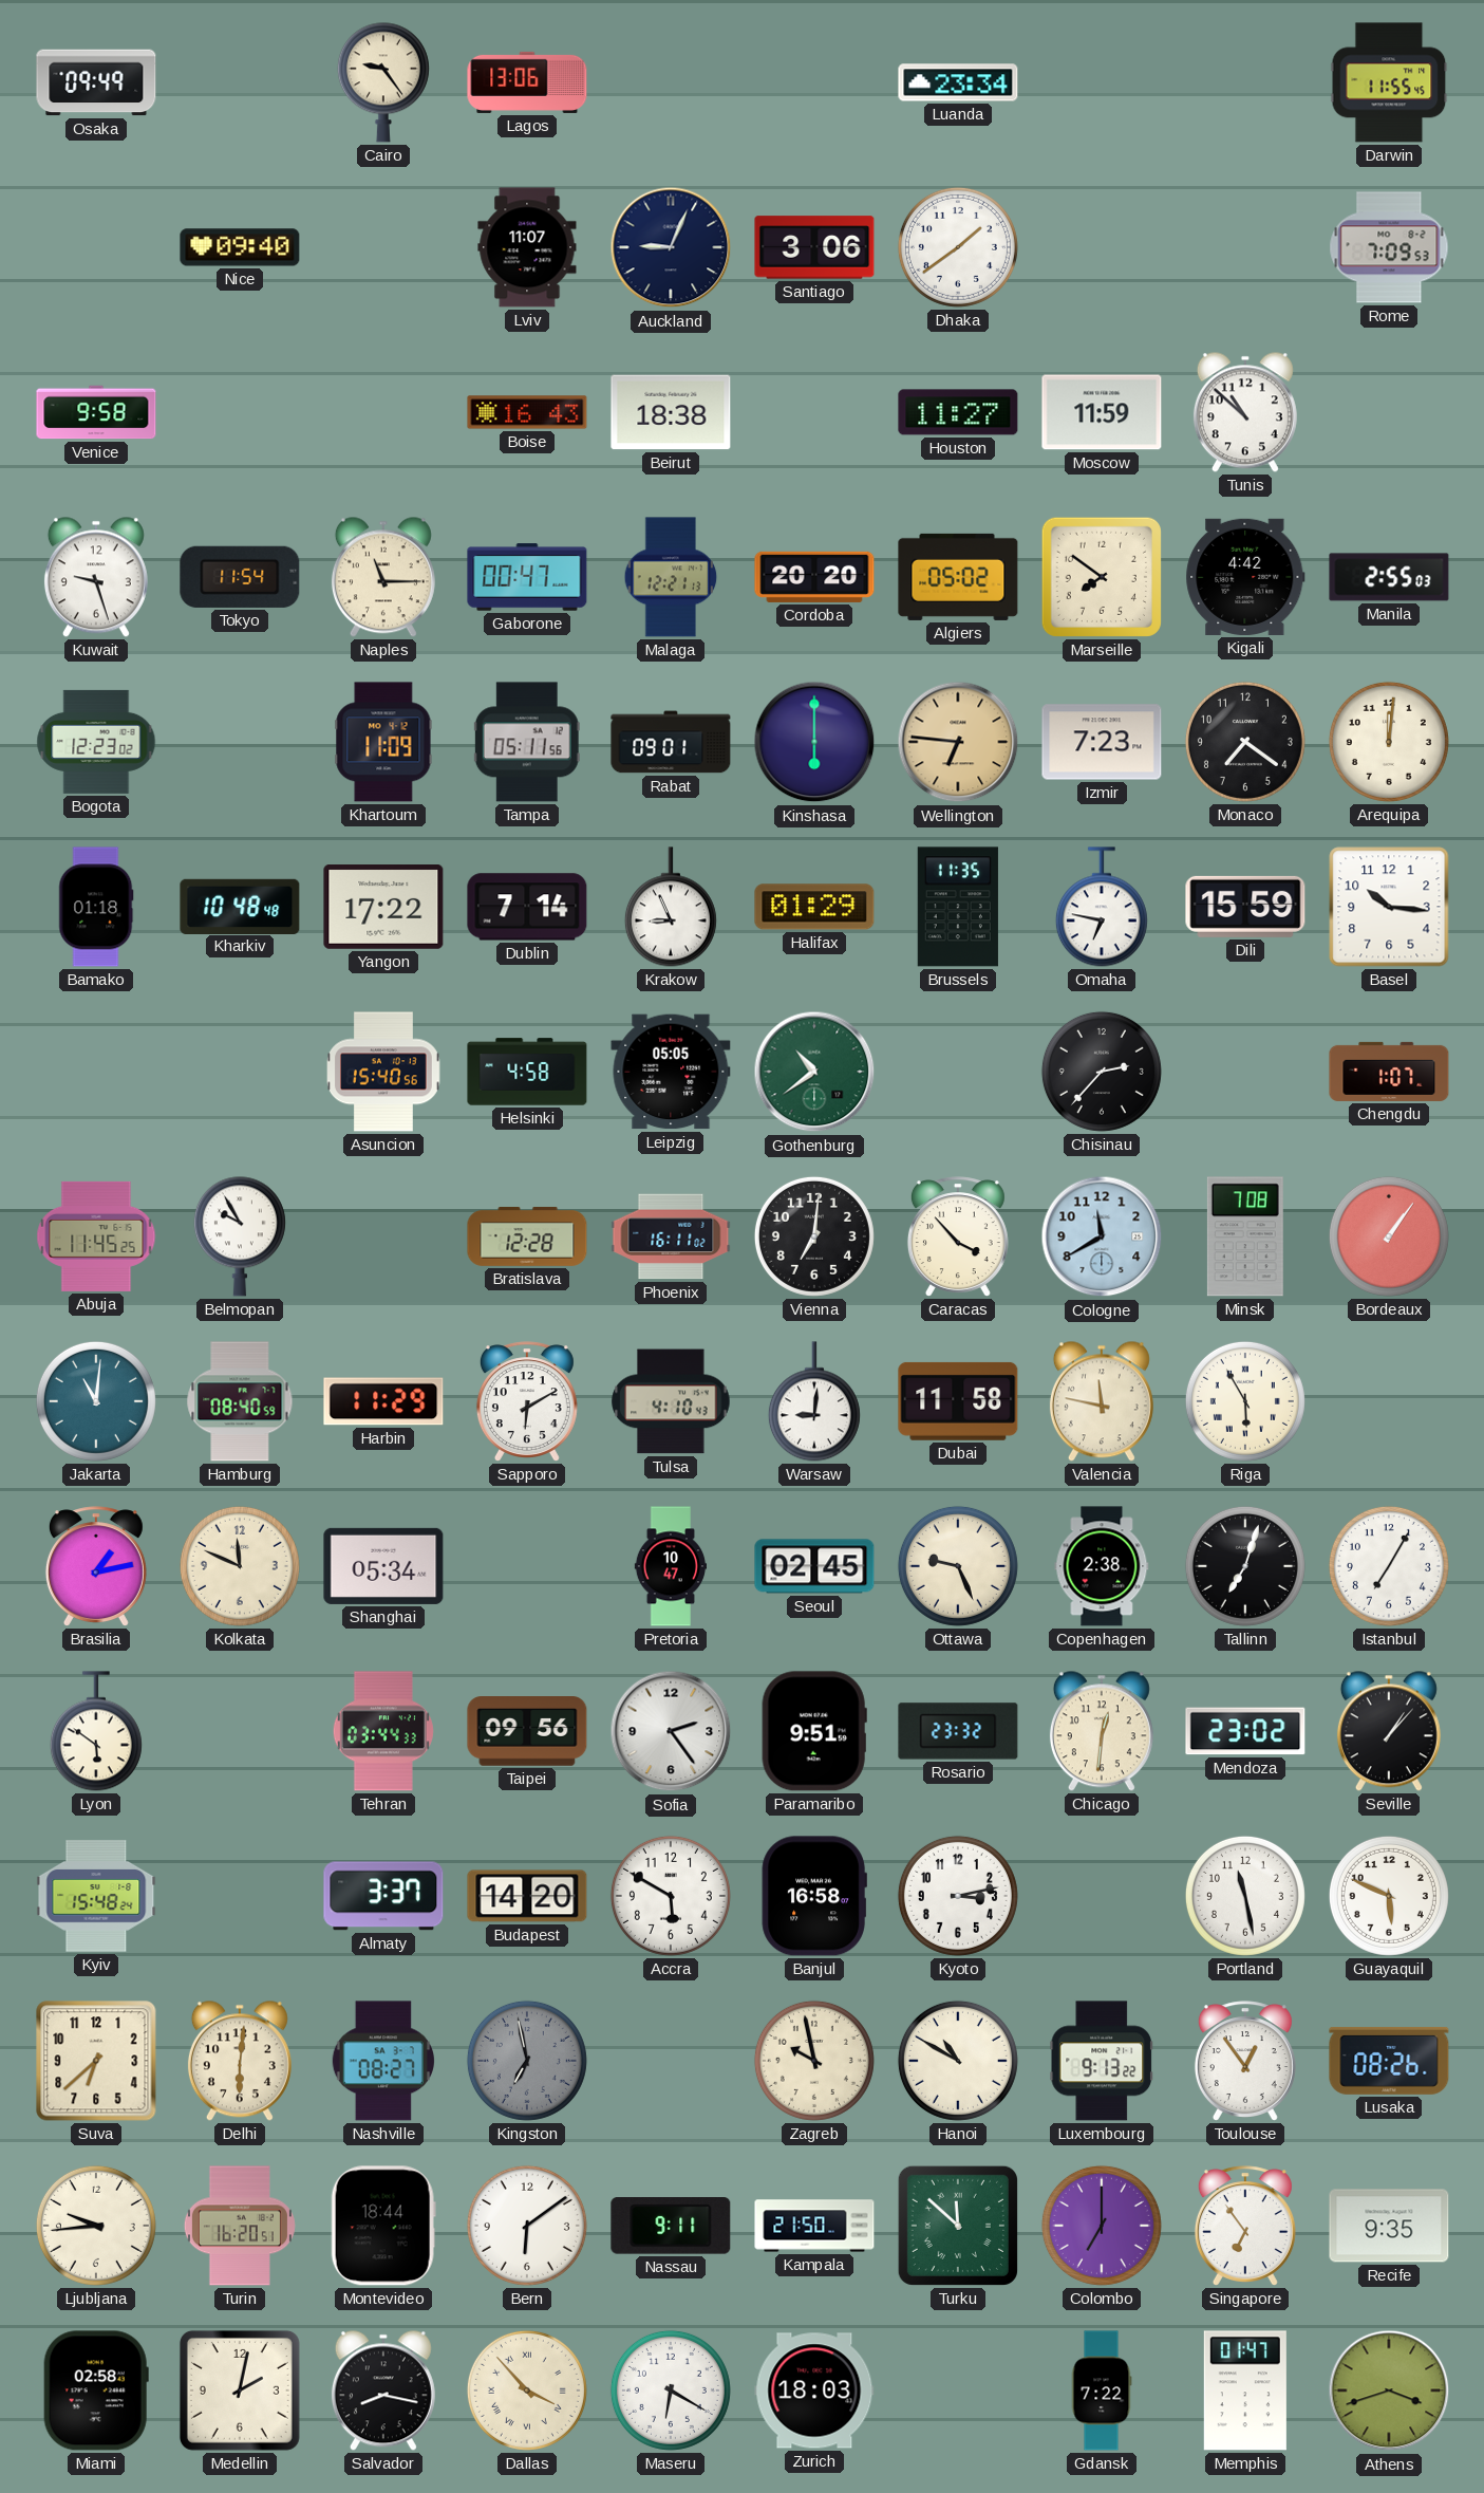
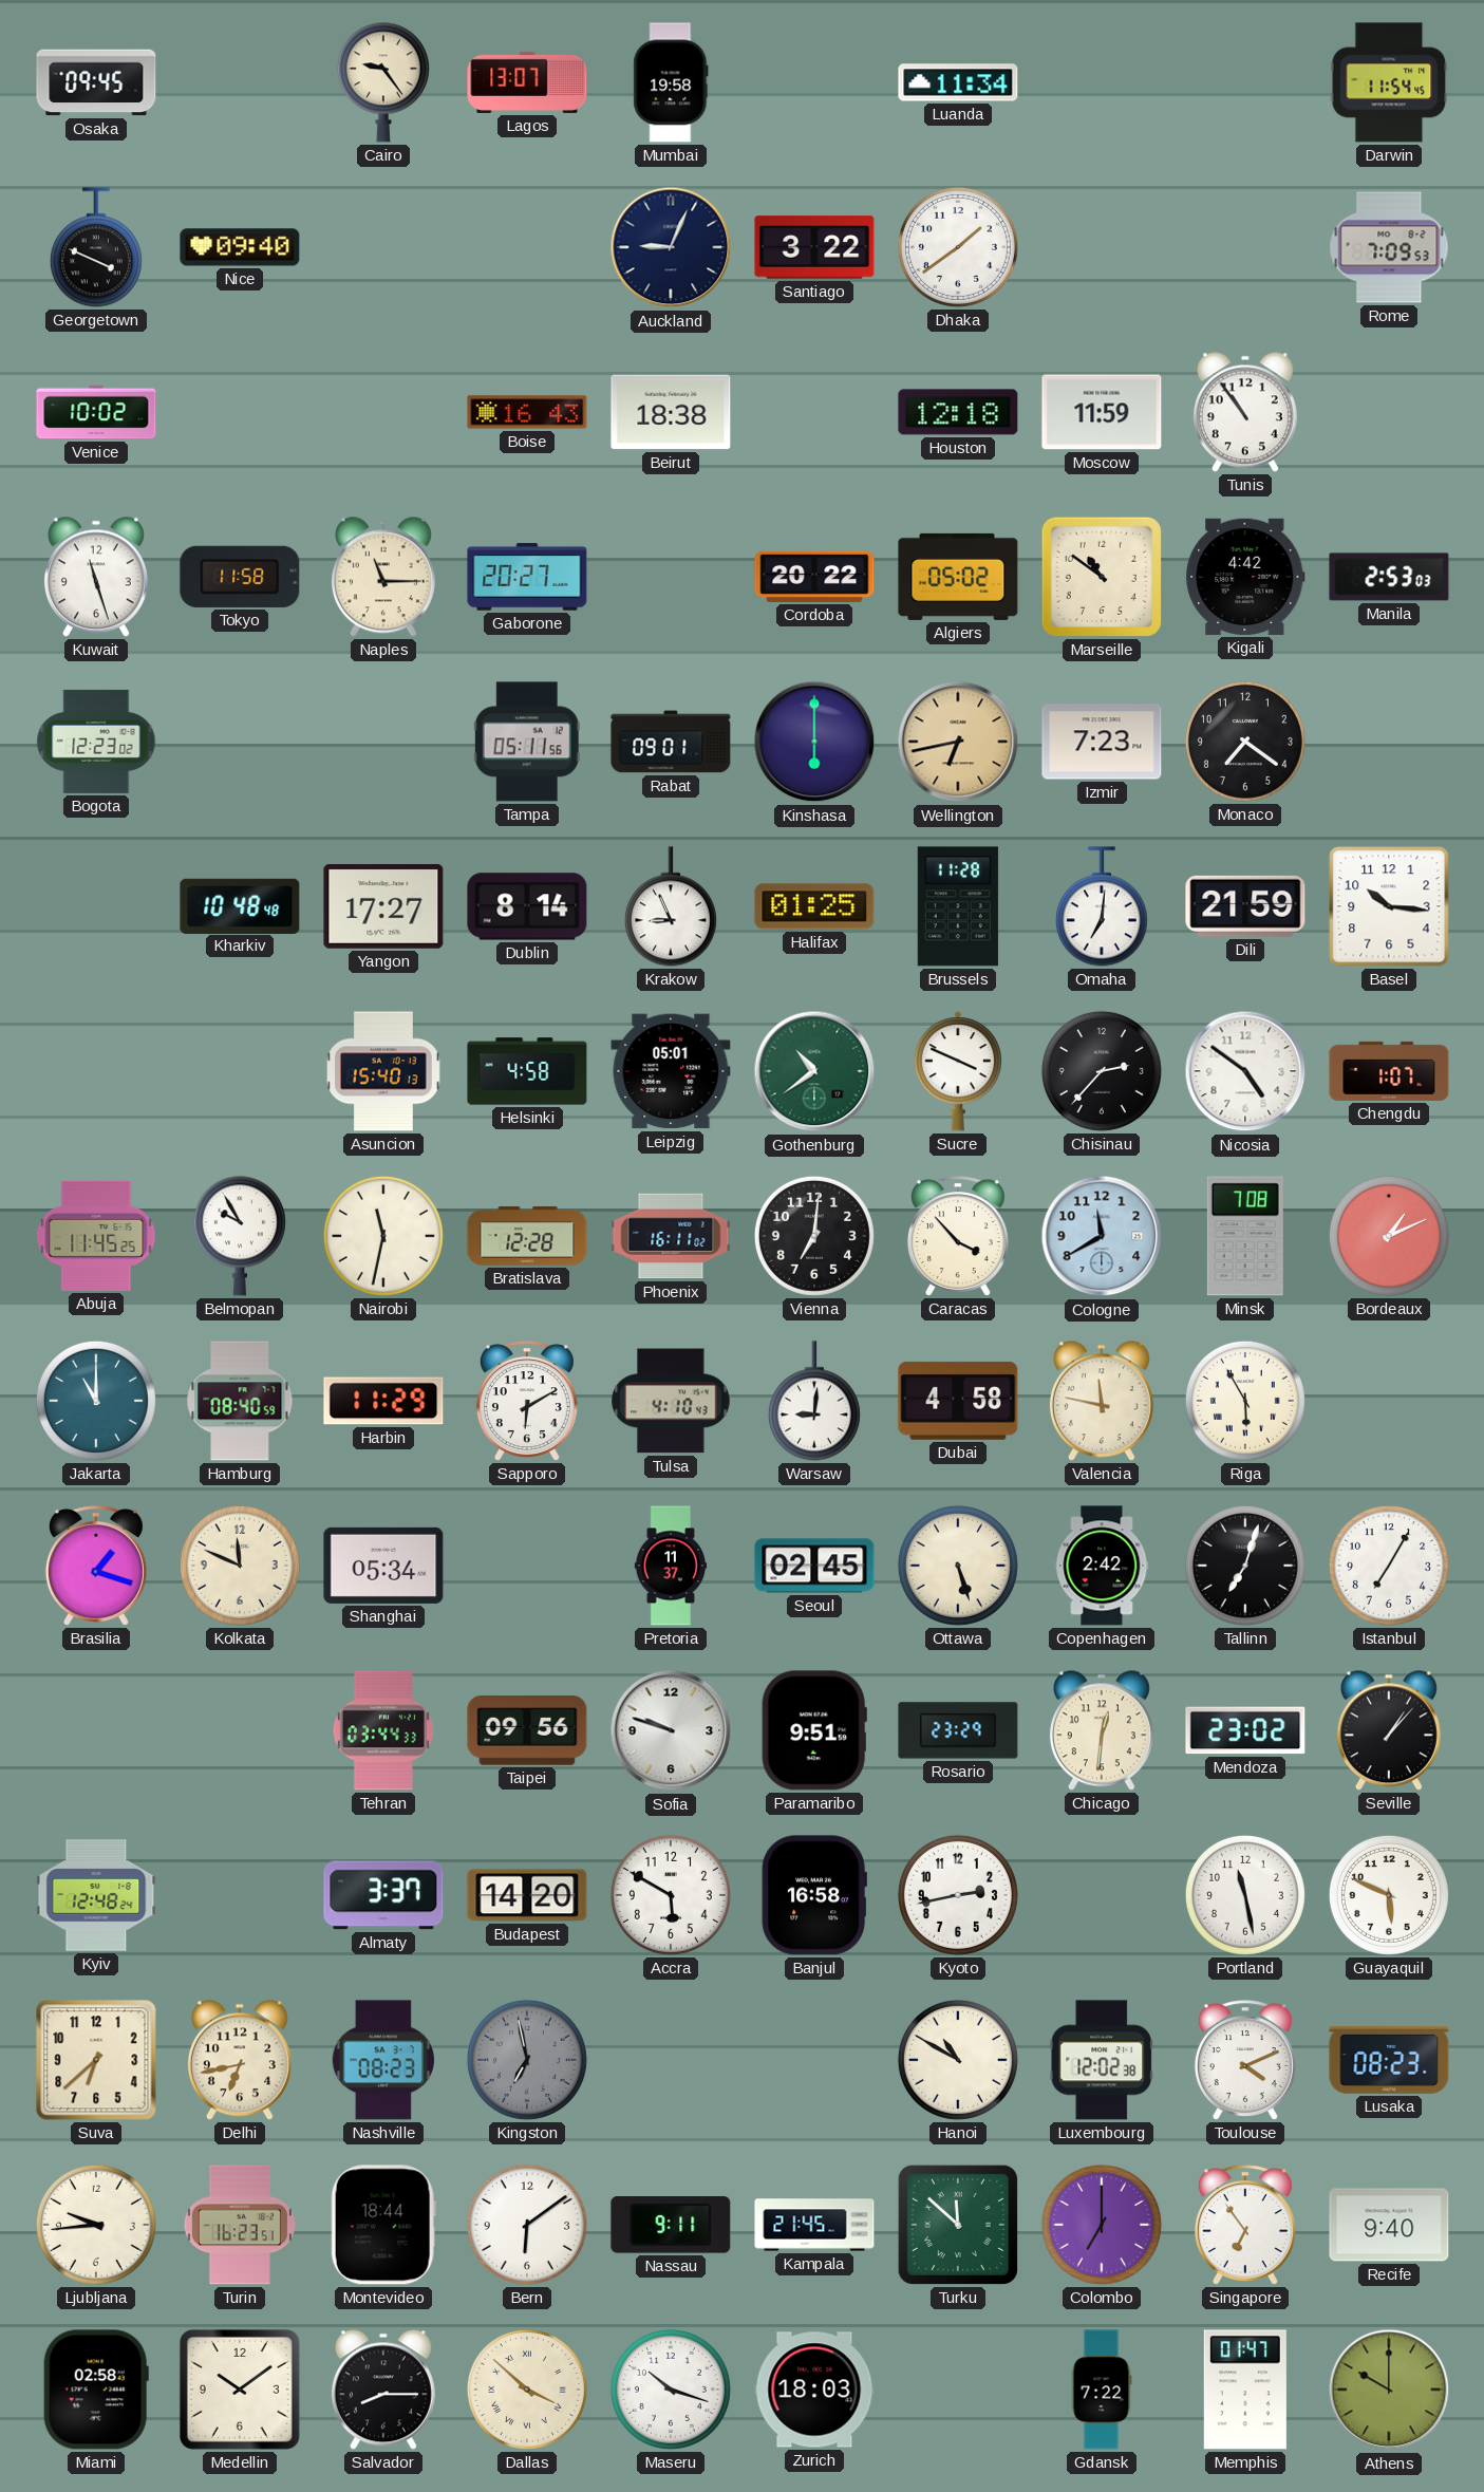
Osaka: 09:49 -> 09:45 (96, 82)
Lagos: 13:06 -> 13:07 (527, 82)
Mumbai: none -> 19:58 (671, 82)
Luanda: 23:34 -> 11:34 (958, 82)
Darwin: 11:55 -> 11:54 (1389, 82)
Georgetown: none -> 3:49 (96, 247)
Lviv: 11:07 -> none (527, 247)
Santiago: 3:06 -> 3:22 (814, 247)
Venice: 9:58 -> 10:02 (96, 412)
Houston: 11:27 -> 12:18 (958, 412)
Tunis: 10:52 -> 10:54 (1245, 412)
Kuwait: 9:27 -> 11:27 (96, 577)
Tokyo: 11:54 -> 11:58 (240, 577)
Gaborone: 00:47 -> 20:27 (527, 577)
Malaga: 12:21 -> none (671, 577)
Cordoba: 20:20 -> 20:22 (814, 577)
Marseille: 7:51 -> 10:51 (1102, 577)
Manila: 2:55 -> 2:53 (1389, 577)
Khartoum: 11:09 -> none (383, 742)
Wellington: 6:46 -> 6:43 (958, 742)
Arequipa: 12:01 -> none (1389, 742)
Bamako: 01:18 -> none (96, 907)
Yangon: 17:22 -> 17:27 (383, 907)
Dublin: 7:14 -> 8:14 (527, 906)
Halifax: 01:29 -> 01:25 (814, 906)
Brussels: 11:35 -> 11:28 (958, 906)
Omaha: 6:47 -> 7:01 (1102, 906)
Dili: 15:59 -> 21:59 (1245, 906)
Asuncion: 15:40:56 -> 15:40:13 (384, 1071)
Leipzig: 05:05 -> 05:01 (671, 1071)
Sucre: none -> 3:49 (957, 1071)
Nicosia: none -> 4:51 (1245, 1071)
Nairobi: none -> 11:32 (383, 1236)
Bordeaux: 1:06 -> 1:11 (1389, 1236)
Jakarta: 11:01 -> 11:00 (96, 1401)
Dubai: 11:58 -> 4:58 (958, 1401)
Brasilia: 1:13 -> 1:18 (96, 1566)
Pretoria: 10:47 -> 11:37 (670, 1566)
Ottawa: 9:26 -> 5:27 (958, 1566)
Copenhagen: 2:38 -> 2:42 (1102, 1566)
Lyon: 5:51 -> none (96, 1731)
Sofia: 2:24 -> 9:48 (671, 1730)
Rosario: 23:32 -> 23:29 (958, 1730)
Kyiv: 15:48 -> 12:48 (96, 1895)
Kyoto: 3:13 -> 2:43 (958, 1895)
Delhi: 6:01 -> 6:43 (240, 2060)
Nashville: 08:27 -> 08:23 (382, 2060)
Zagreb: 9:58 -> none (814, 2061)
Luxembourg: 9:13 -> 12:02 (1101, 2060)
Toulouse: 12:54 -> 4:11 (1245, 2060)
Lusaka: 08:26 -> 08:23 (1389, 2060)
Turin: 16:20 -> 16:23 (240, 2225)
Kampala: 21:50 -> 21:45 (814, 2225)
Recife: 9:35 -> 9:40 (1389, 2225)
Medellin: 2:02 -> 10:09 (240, 2390)
Salvador: 8:17 -> 8:15 (383, 2390)
Dallas: 3:53 -> 3:52 (527, 2390)
Maseru: 6:20 -> 10:18 (671, 2390)
Athens: 3:42 -> 10:00 (1389, 2390)
